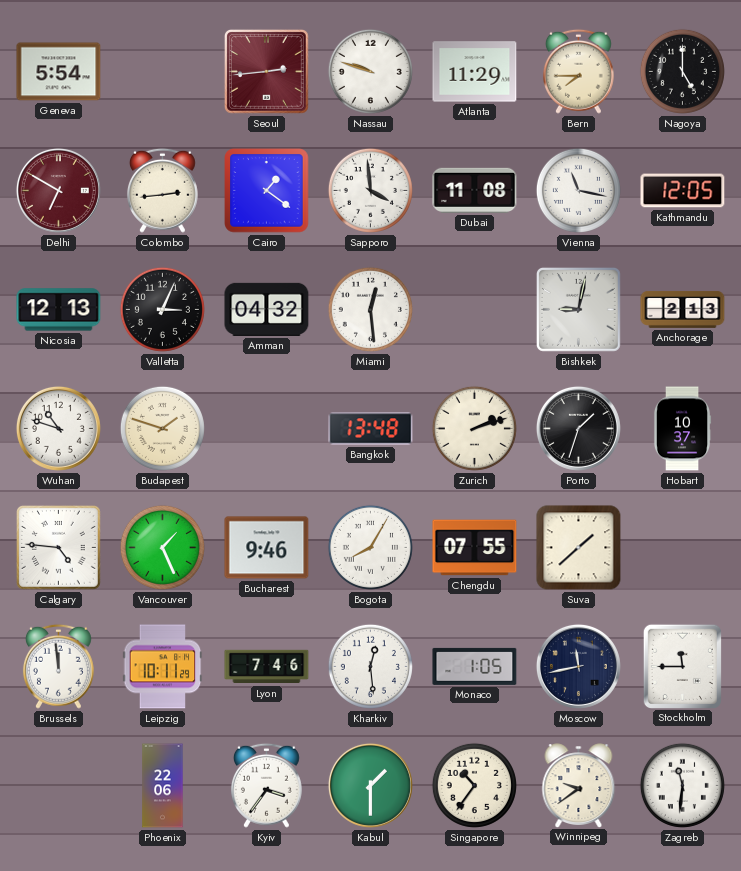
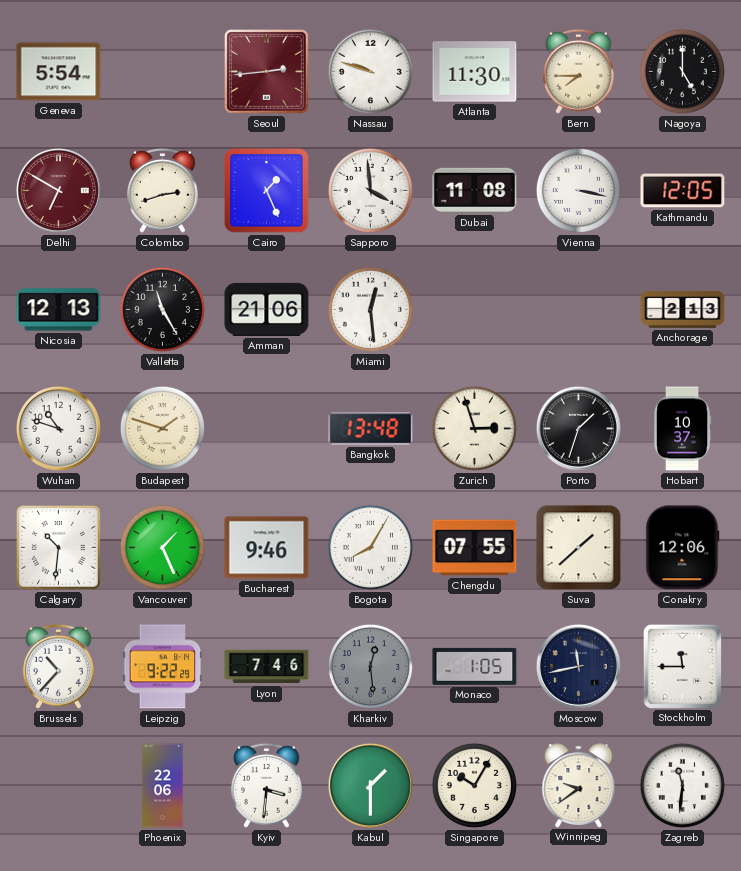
Atlanta: 11:29 -> 11:30 (475, 72)
Colombo: 2:44 -> 2:42 (162, 190)
Cairo: 1:21 -> 1:26 (267, 191)
Vienna: 11:17 -> 3:17 (578, 190)
Valletta: 3:04 -> 11:25 (162, 309)
Amman: 04:32 -> 21:06 (267, 309)
Bishkek: 9:02 -> none (578, 309)
Zurich: 2:12 -> 2:57 (474, 428)
Calgary: 4:46 -> 10:31 (58, 547)
Conakry: none -> 12:06 (683, 548)
Brussels: 11:59 -> 10:37 (58, 666)
Leipzig: 10:11 -> 9:22 (163, 667)
Kharkiv dial: white -> grey (370, 666)
Kyiv: 3:36 -> 3:31 (266, 785)
Singapore: 10:36 -> 10:05 (474, 785)
